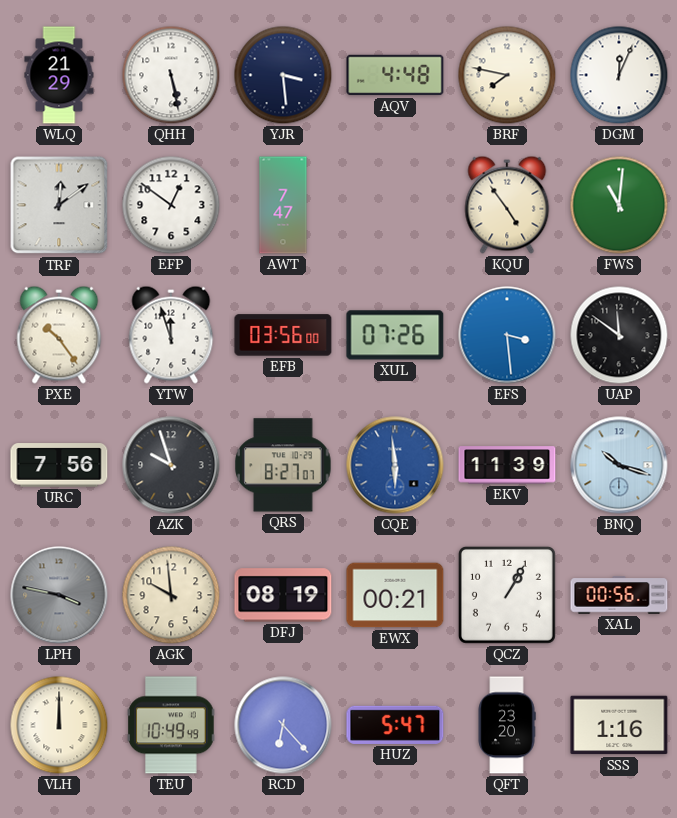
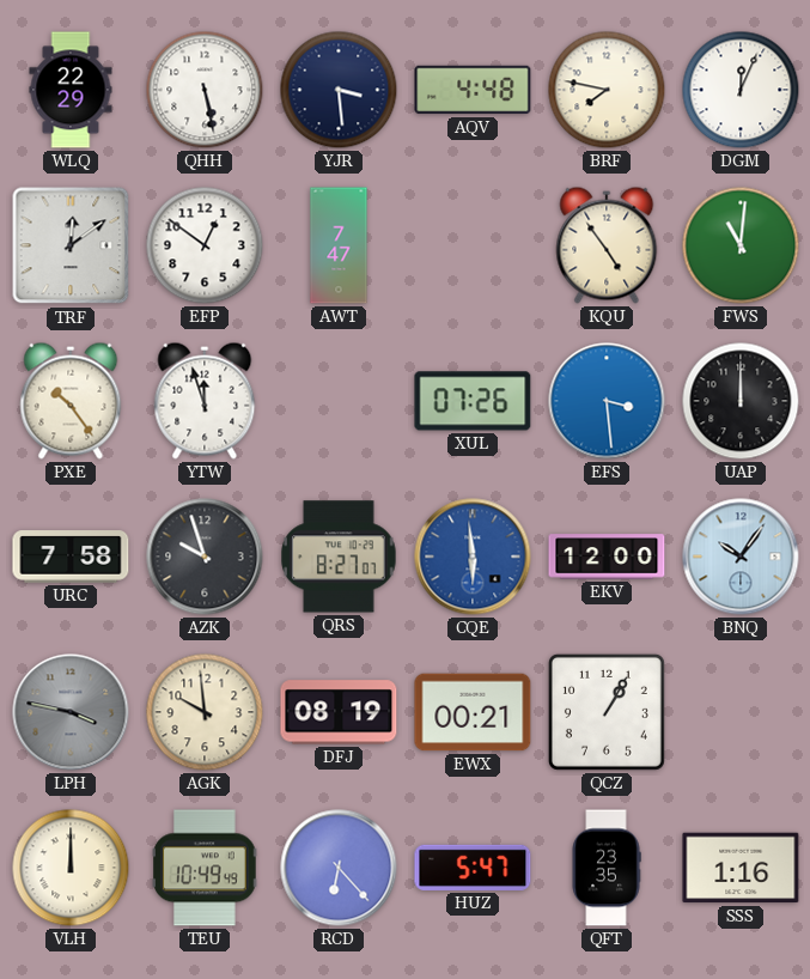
WLQ: 21:29 -> 22:29 (71, 90)
EFB: 03:56 -> none (283, 335)
UAP: 11:51 -> 12:00 (741, 401)
URC: 7:56 -> 7:58 (71, 557)
EKV: 11:39 -> 12:00 (607, 557)
BNQ: 10:18 -> 10:06 (741, 557)
XAL: 00:56 -> none (619, 595)
QFT: 23:20 -> 23:35 (607, 868)
